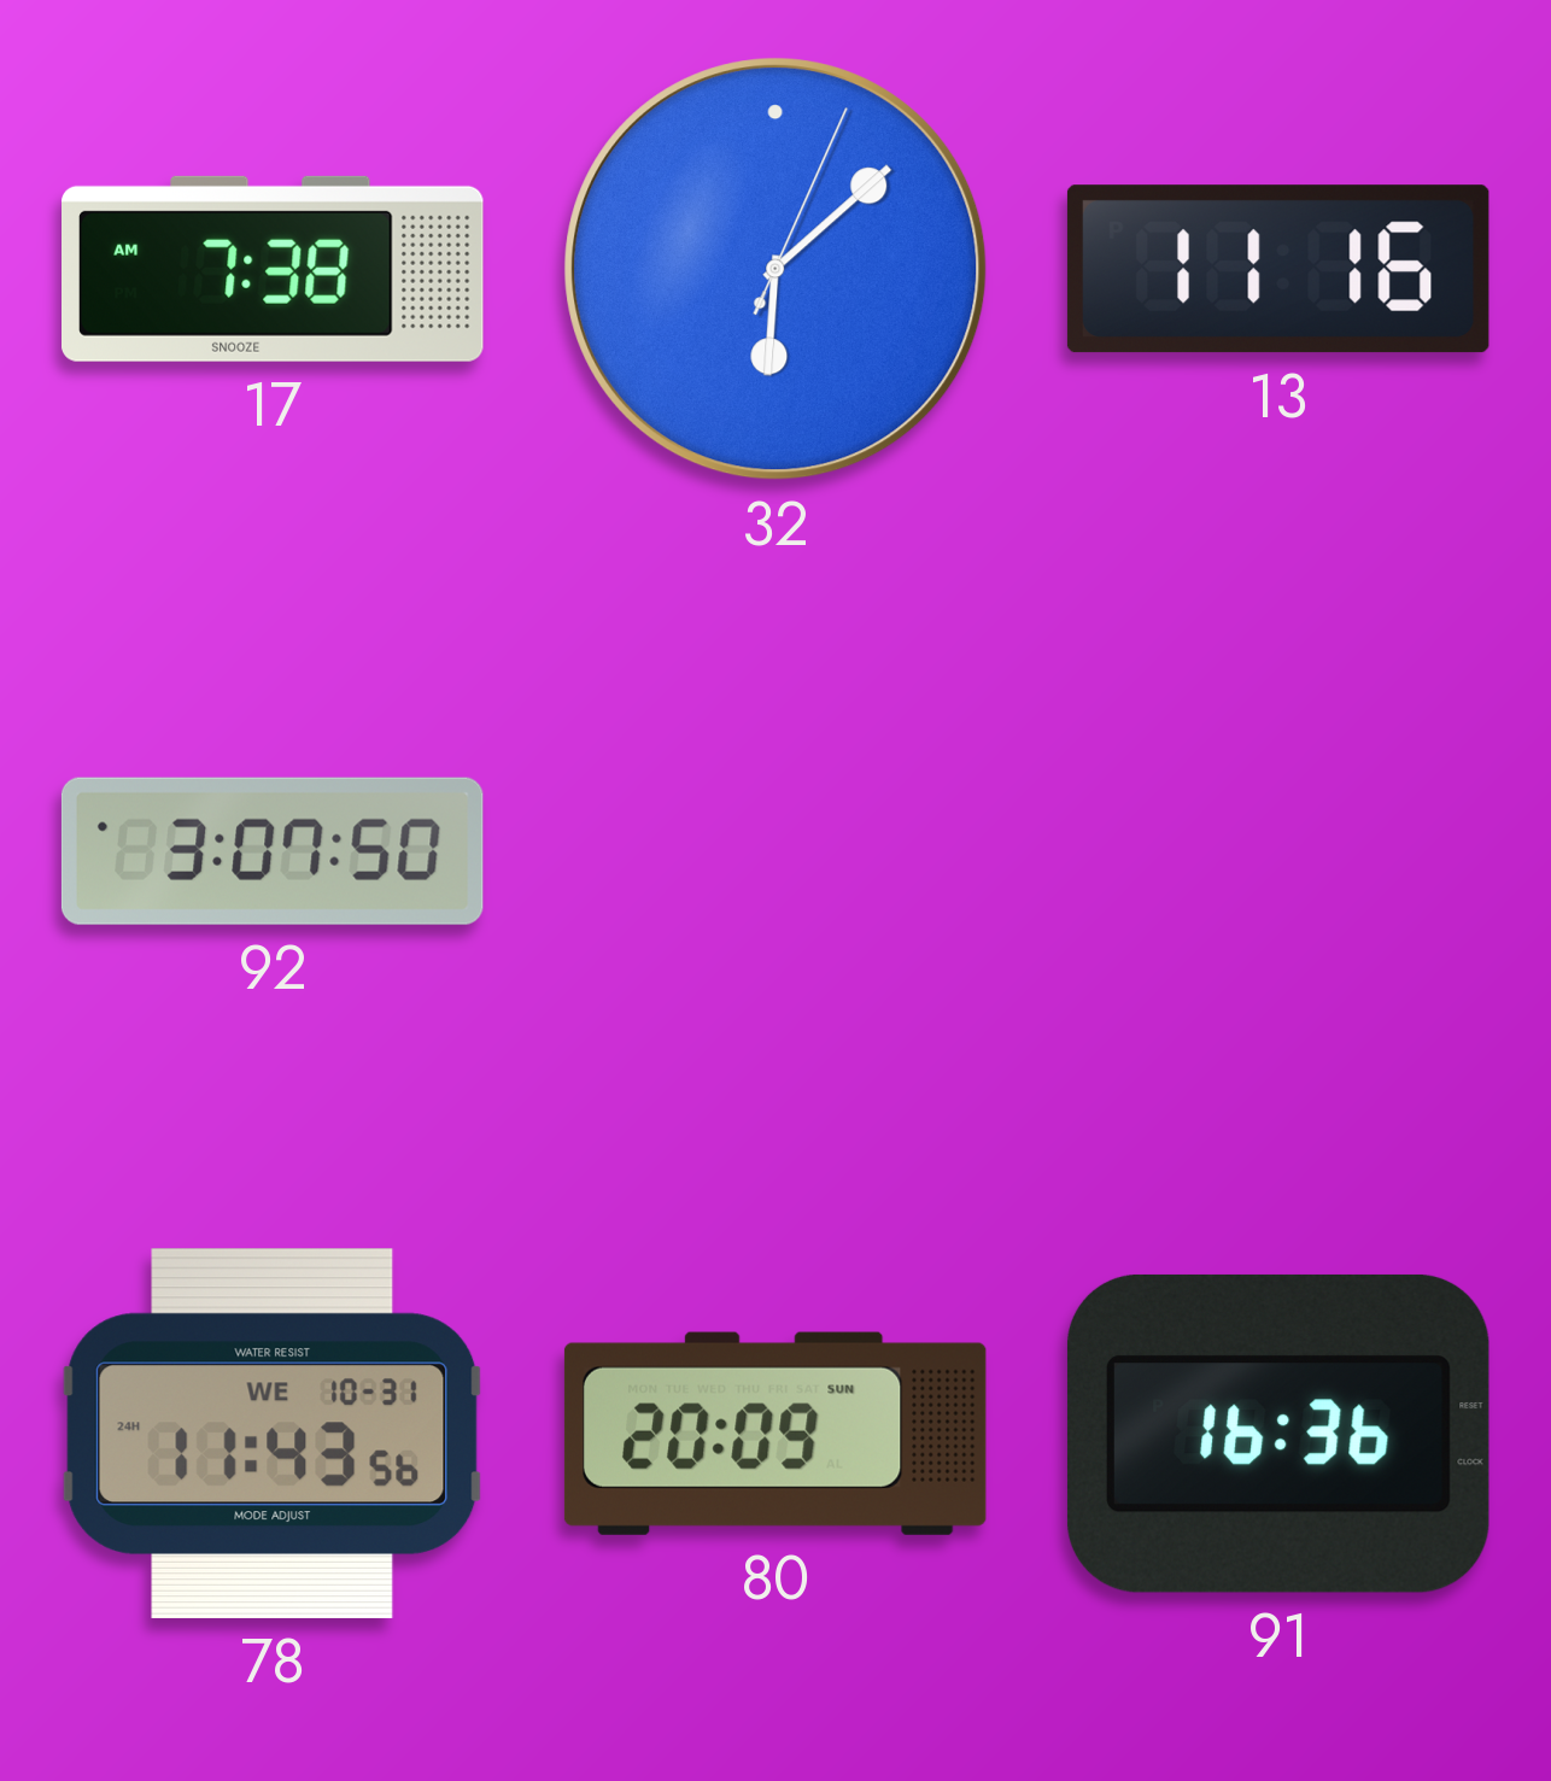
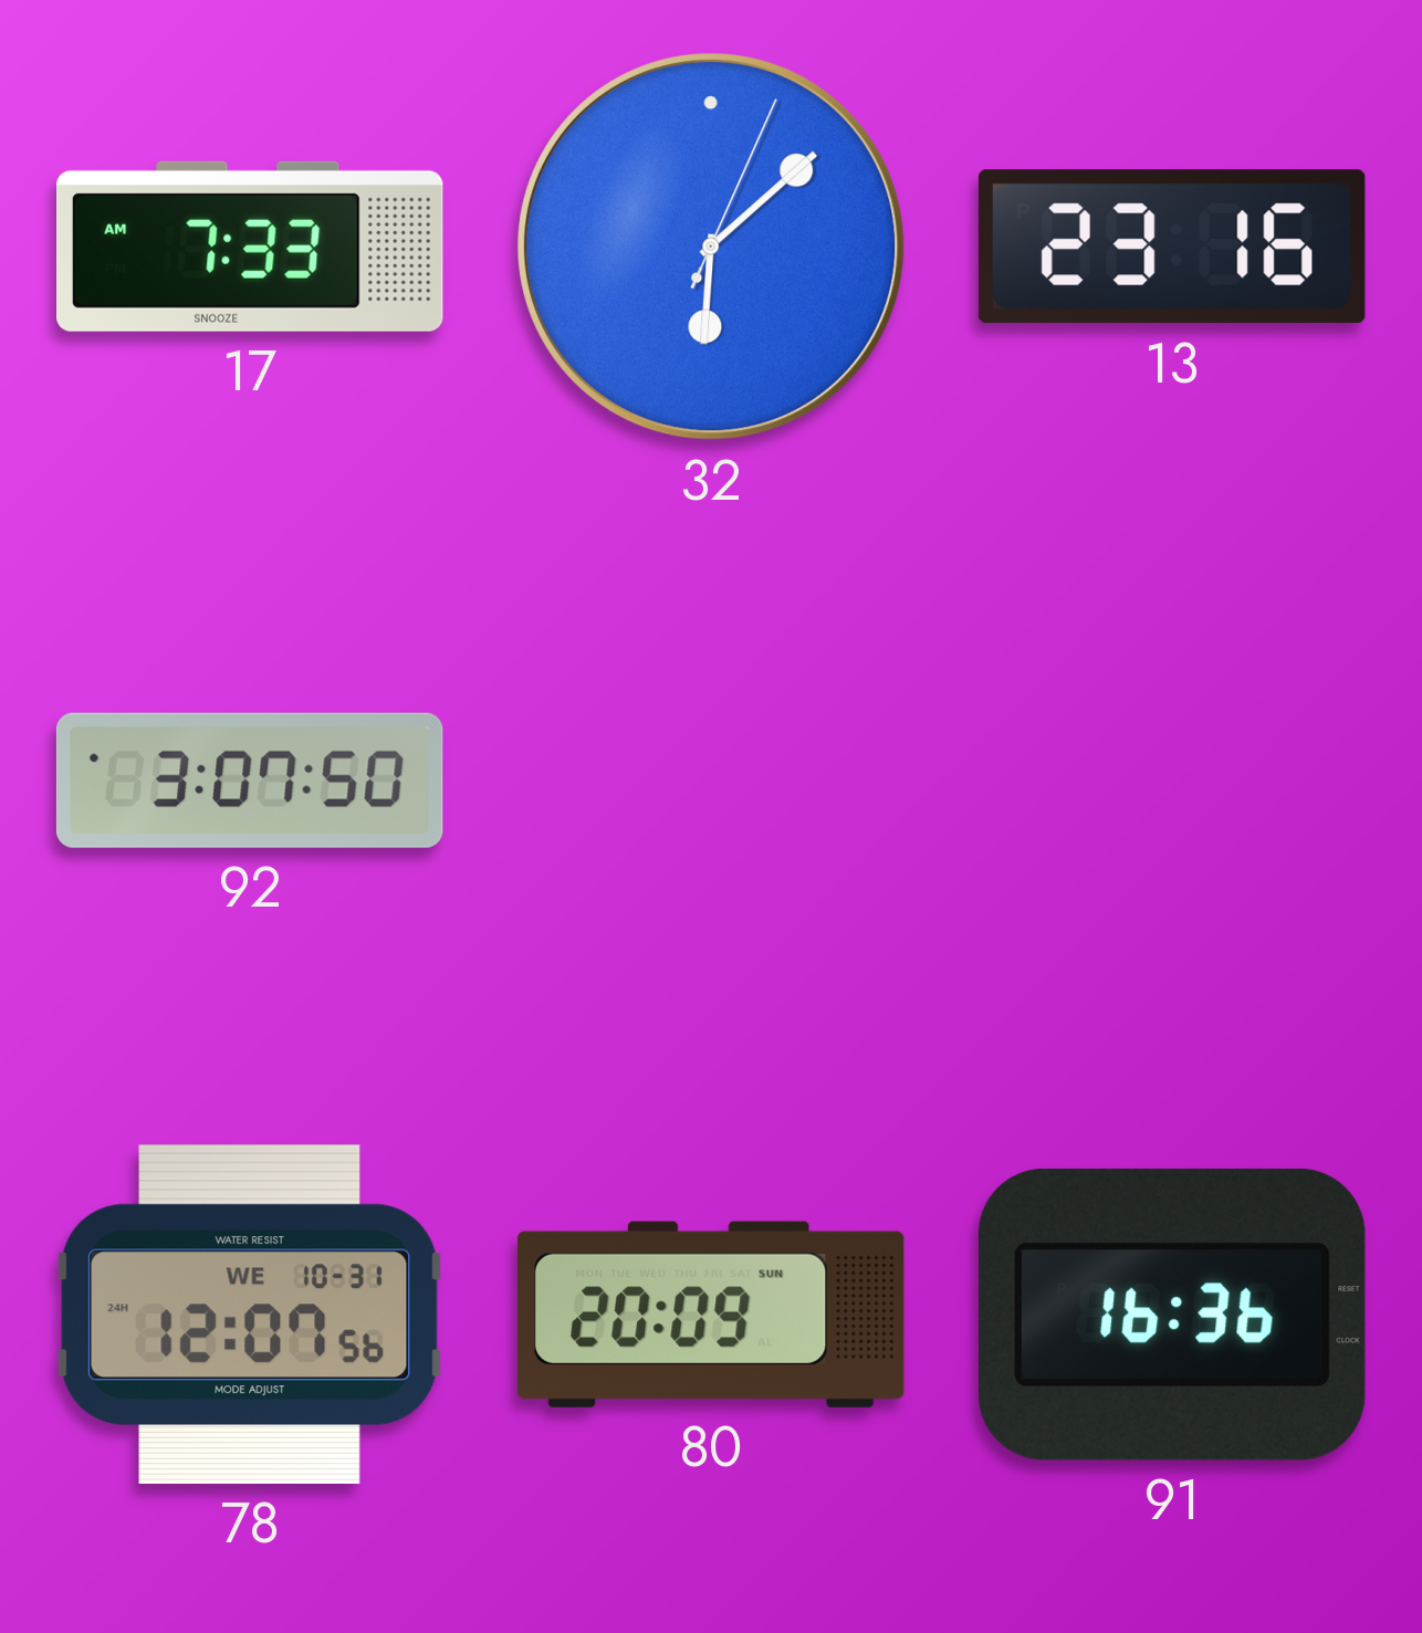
17: 7:38 -> 7:33 (251, 247)
13: 11:16 -> 23:16 (1172, 247)
78: 11:43 -> 12:07 (250, 1315)
